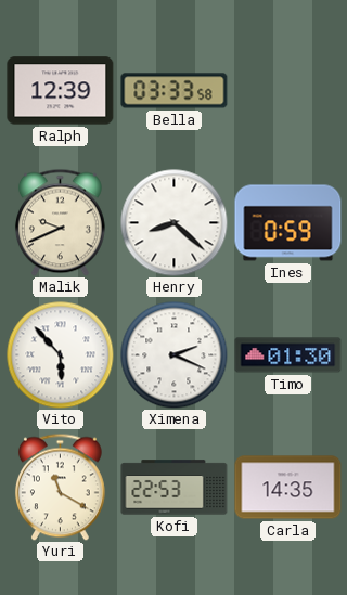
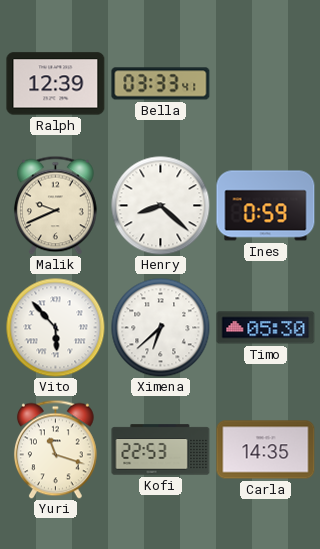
Bella: 03:33:58 -> 03:33:41 (161, 84)
Ximena: 2:19 -> 6:38 (161, 328)
Timo: 01:30 -> 05:30 (266, 328)
Yuri: 11:20 -> 11:18 (55, 449)
